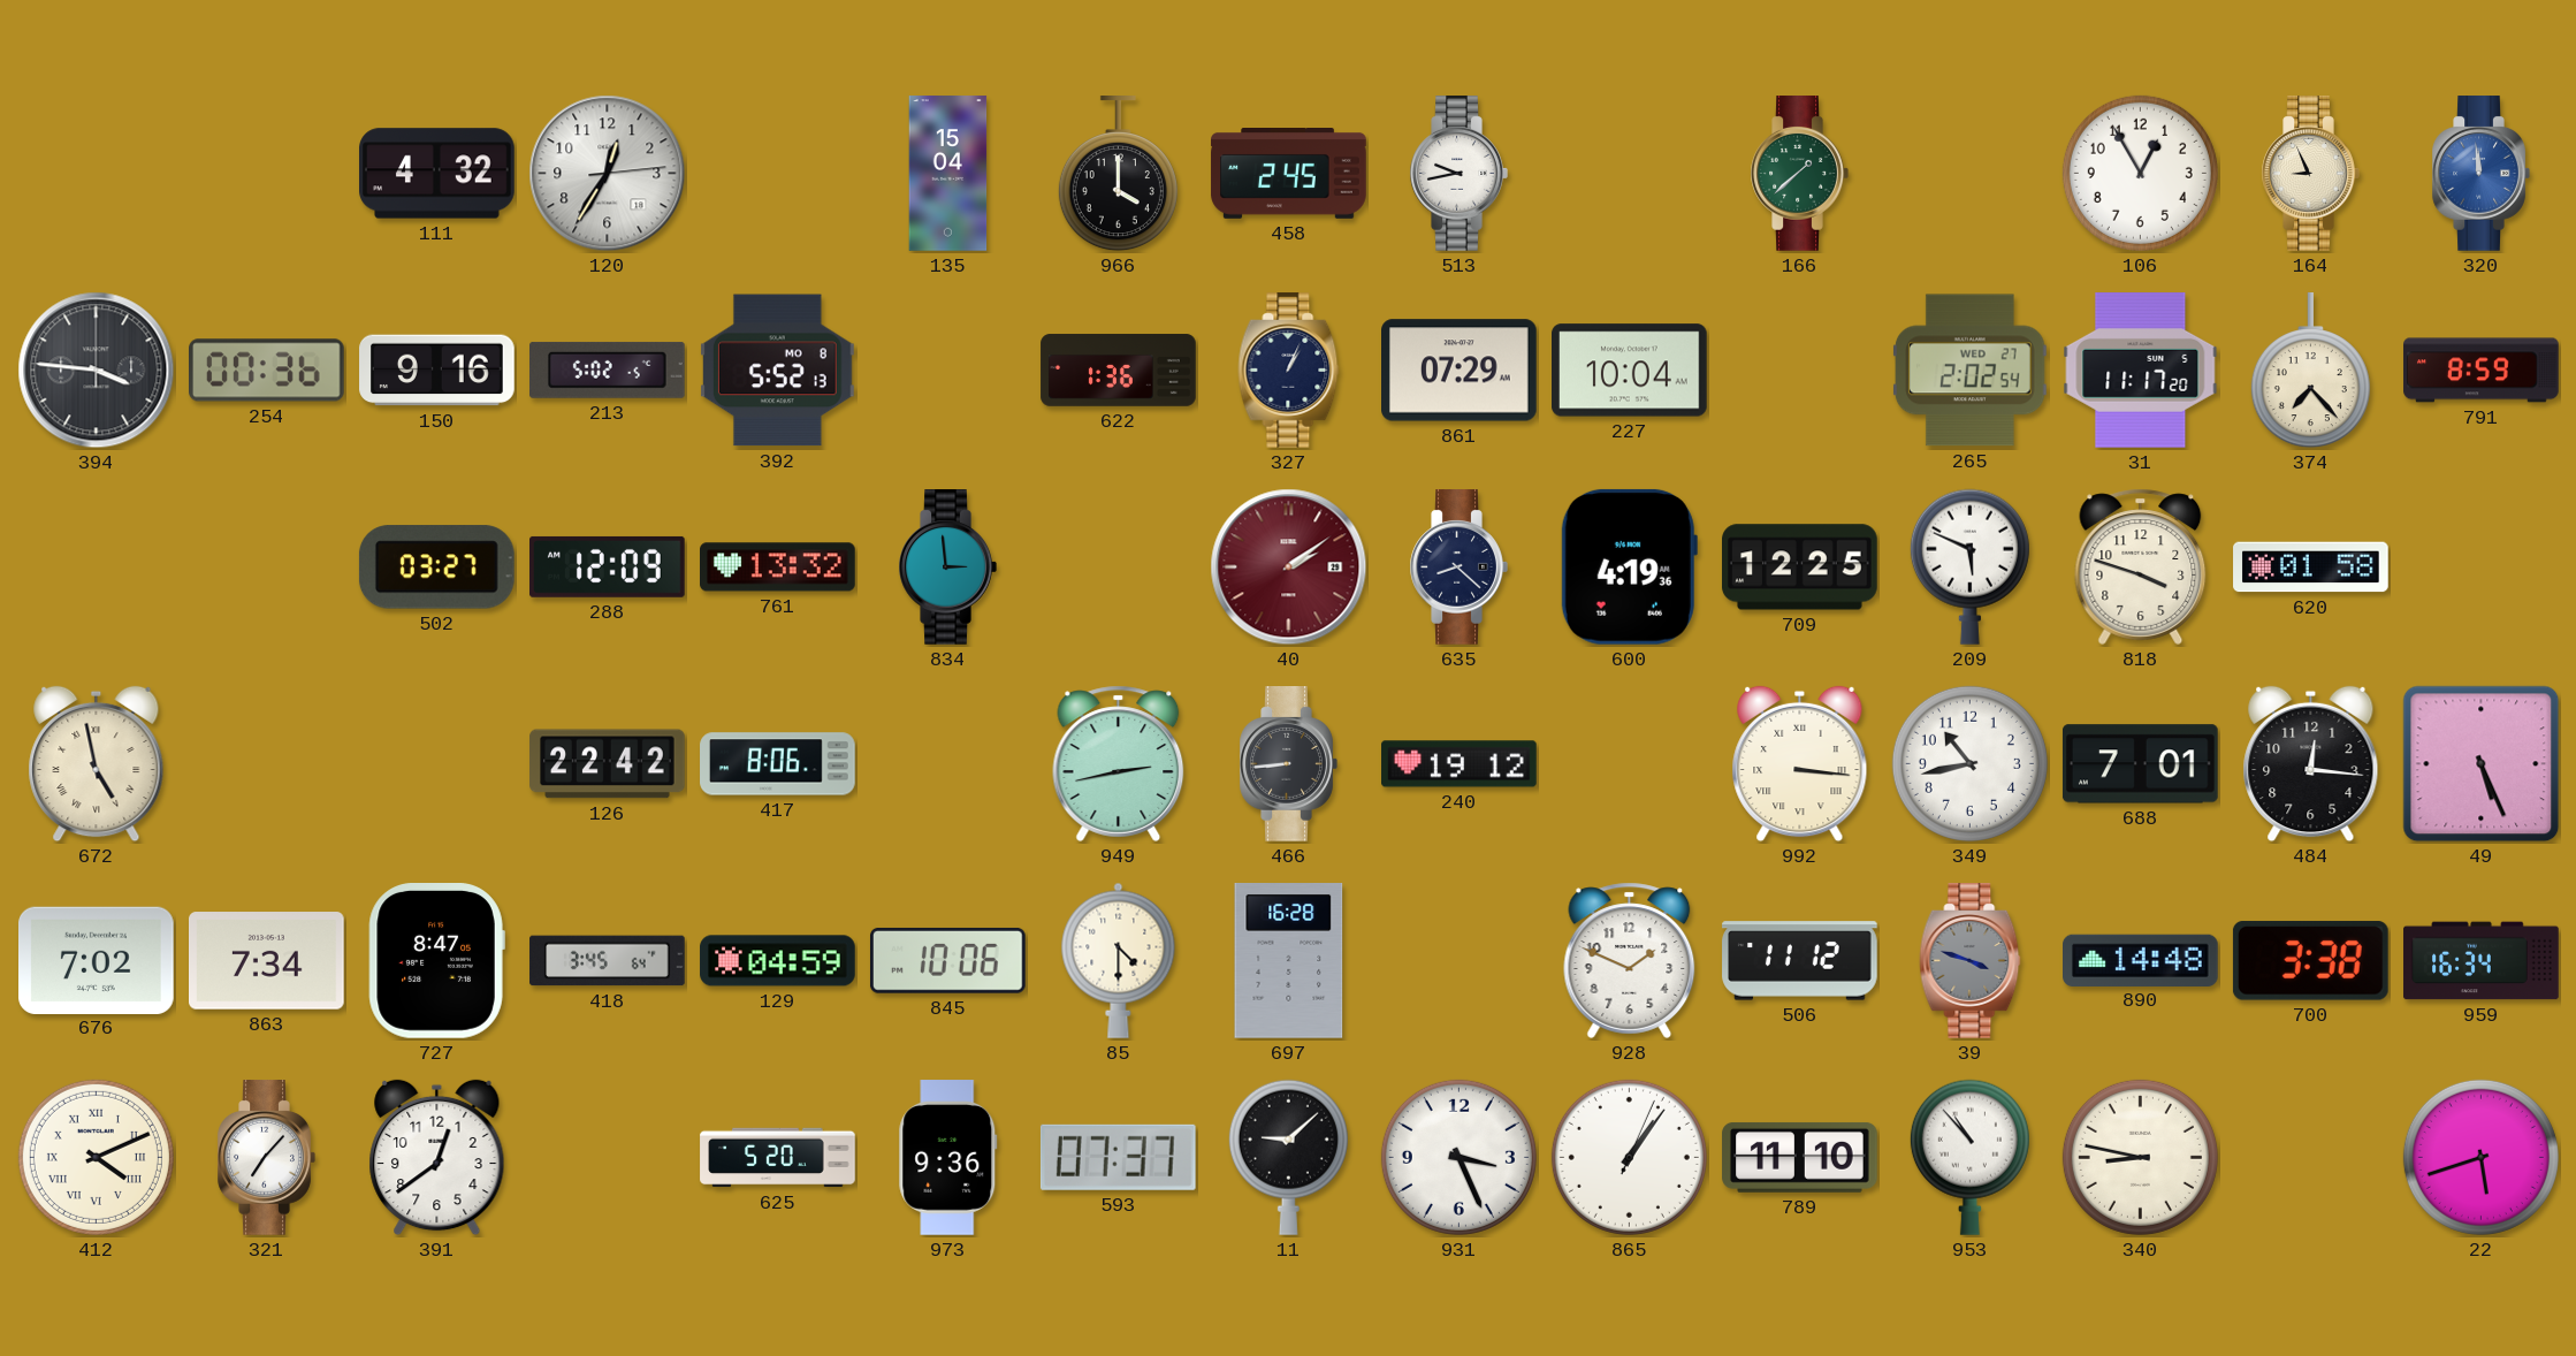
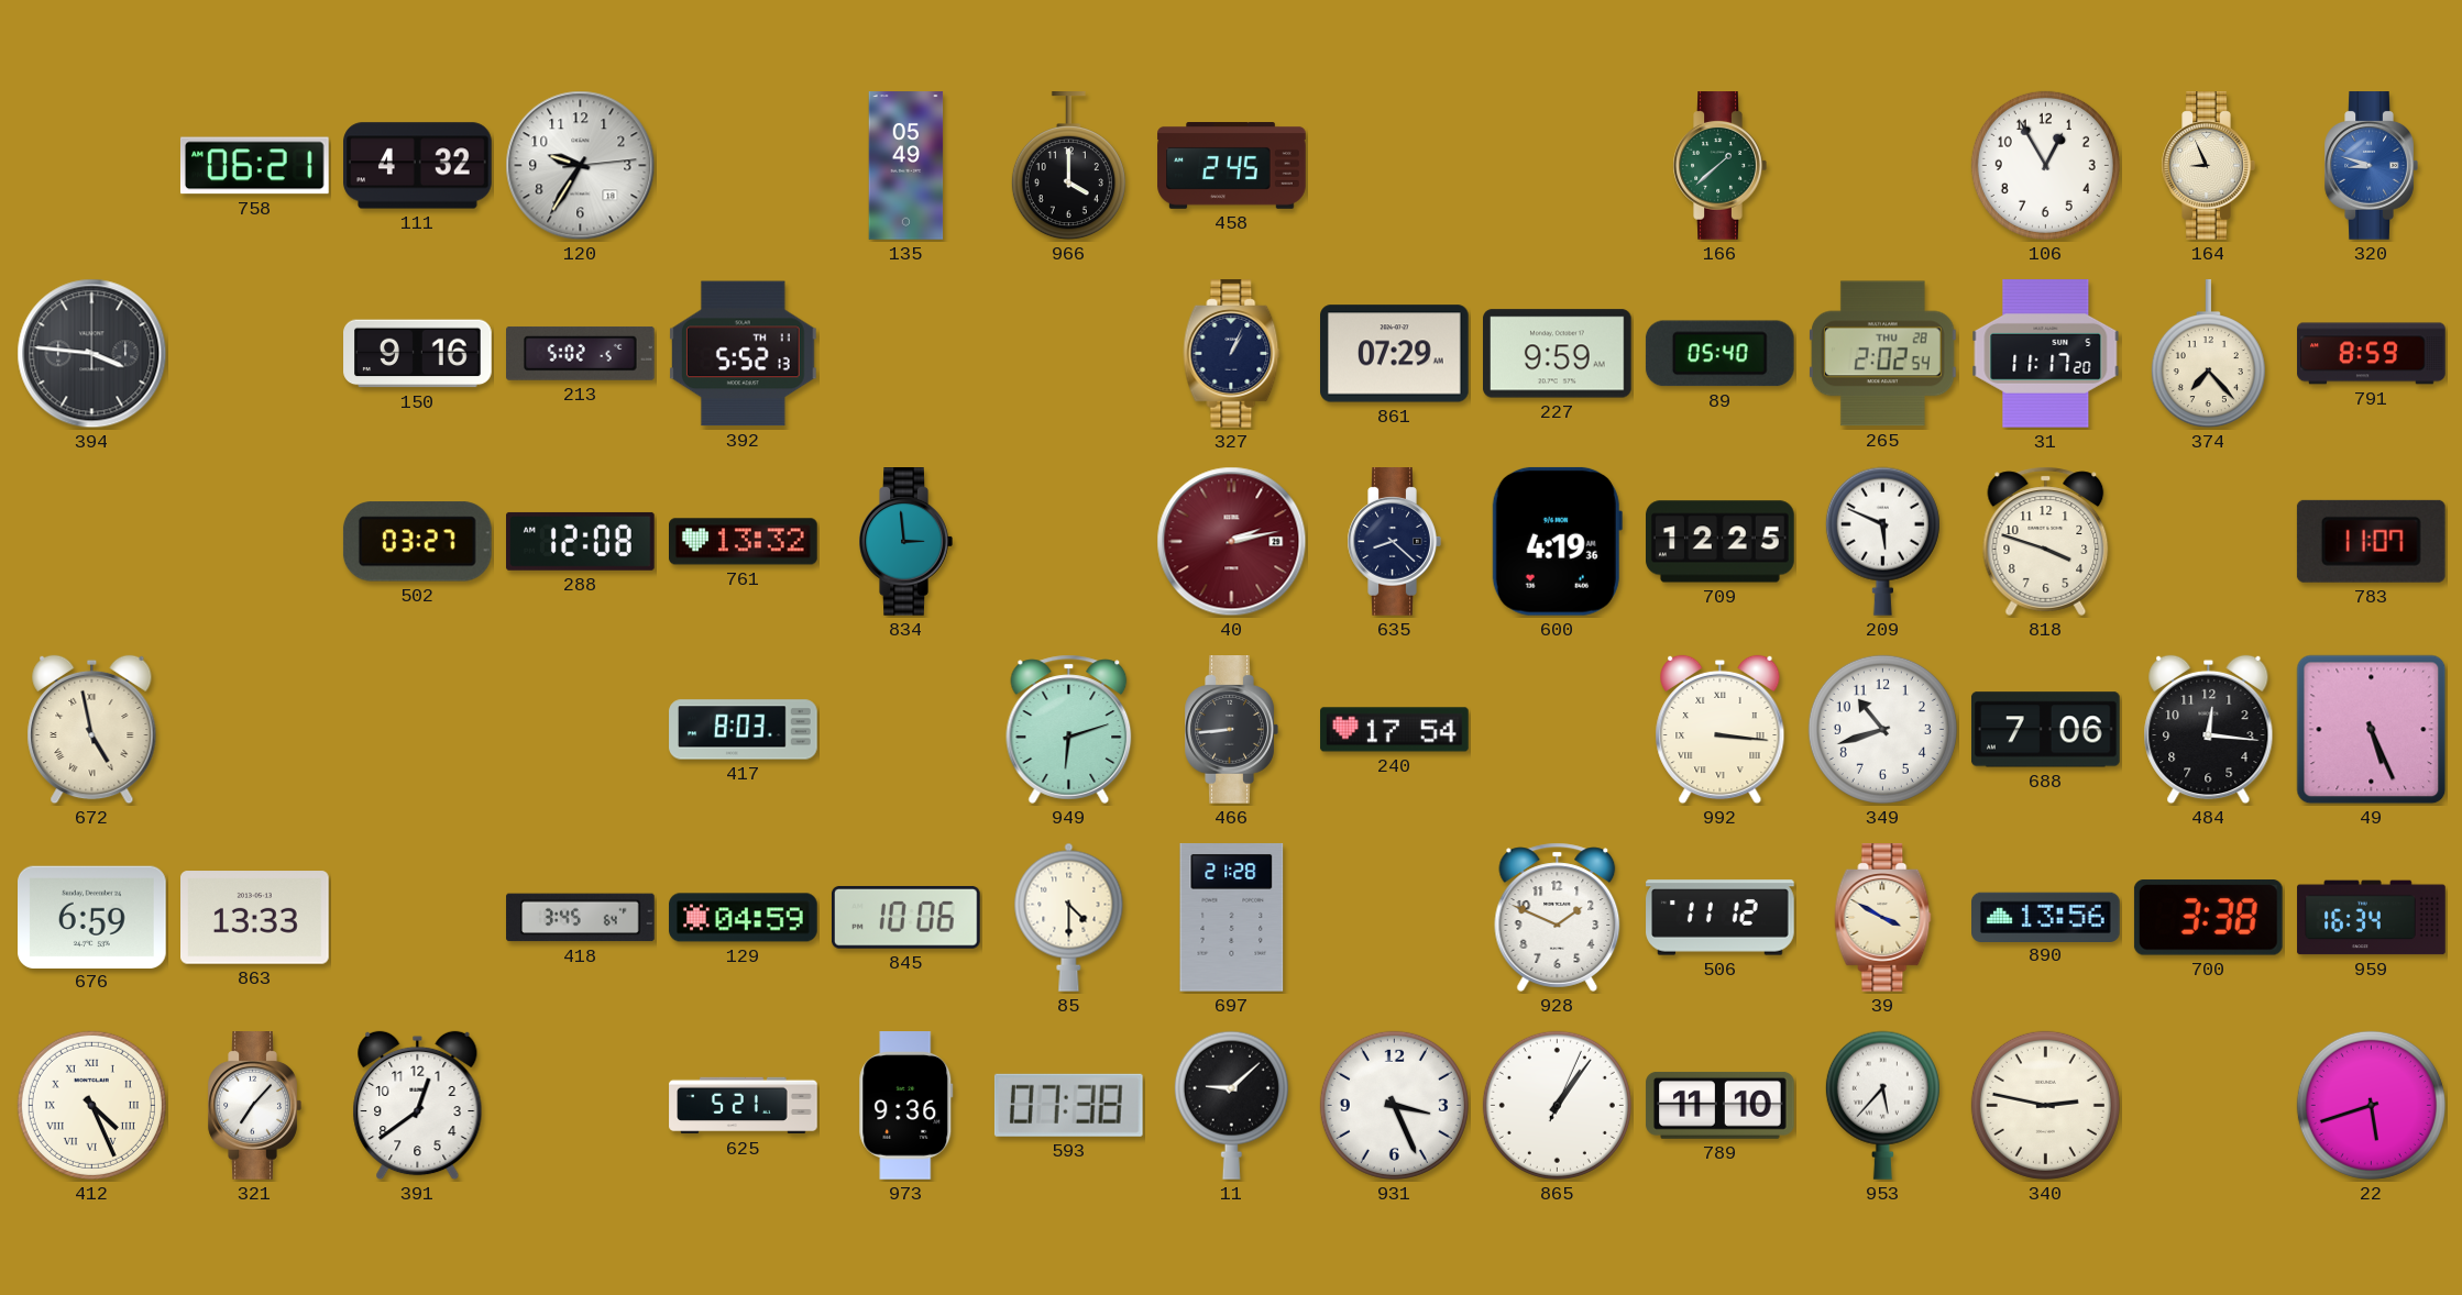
758: none -> 06:21 (254, 166)
120: 12:35 -> 9:35 (581, 166)
135: 15:04 -> 05:49 (906, 166)
513: 9:43 -> none (1458, 174)
320: 11:59 -> 8:48 (2371, 166)
254: 00:36 -> none (267, 371)
392 date: MO 8 -> TH 11 (743, 354)
622: 1:36 -> none (1119, 371)
227: 10:04 -> 9:59 (1558, 354)
89: none -> 05:40 (1719, 354)
265 date: WED 27 -> THU 28 (1883, 354)
288: 12:09 -> 12:08 (581, 541)
40: 2:09 -> 2:13 (1232, 542)
620: 01:58 -> none (2311, 567)
783: none -> 11:07 (2371, 541)
126: 22:42 -> none (608, 764)
417: 8:06 -> 8:03 (744, 730)
949: 2:43 -> 6:12 (1069, 729)
240: 19:12 -> 17:54 (1395, 730)
349: 10:43 -> 10:42 (1882, 729)
688: 7:01 -> 7:06 (2045, 730)
676: 7:02 -> 6:59 (92, 917)
863: 7:34 -> 13:33 (255, 918)
727: 8:47 -> none (436, 961)
697: 16:28 -> 21:28 (1232, 918)
39: 3:48 -> 3:50 (1883, 918)
39 dial: grey -> cream (1883, 918)
890: 14:48 -> 13:56 (2046, 917)
412: 4:11 -> 4:26 (91, 1105)
625: 5:20 -> 5:21 (744, 1106)
593: 07:37 -> 07:38 (1068, 1105)
953: 10:53 -> 5:37 (1882, 1105)
340: 8:47 -> 2:47 (2045, 1105)
